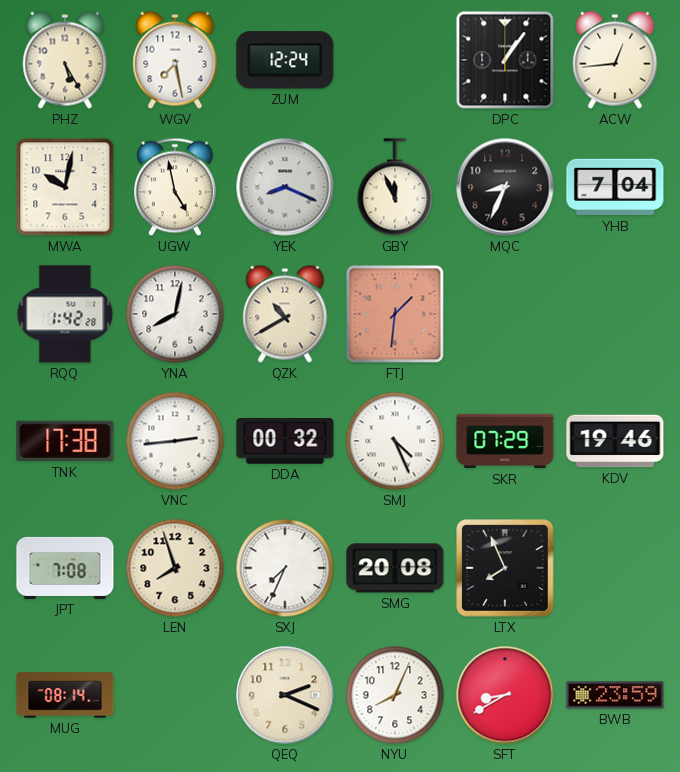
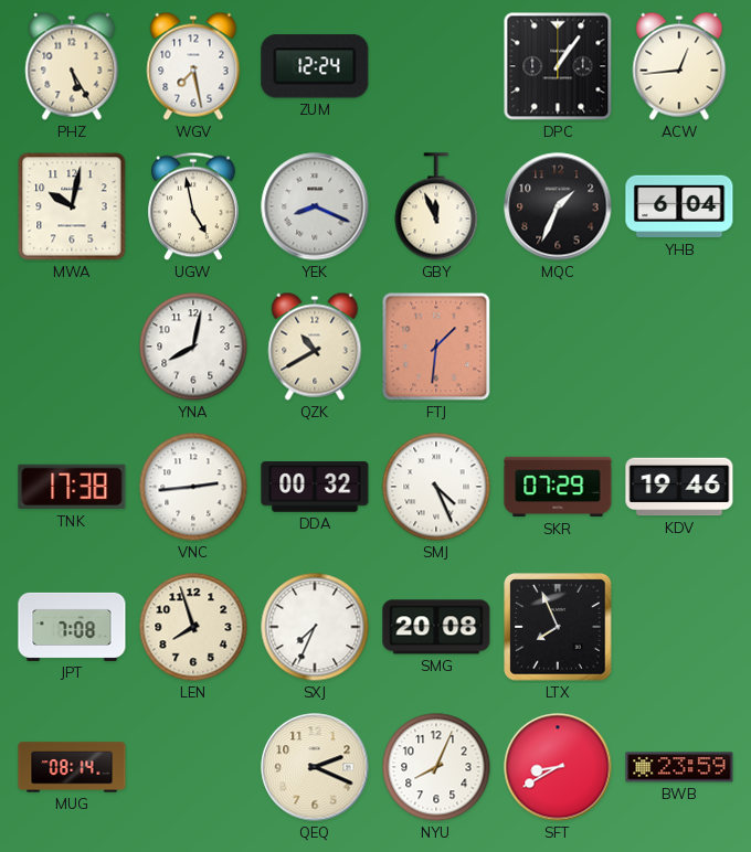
MQC: 8:34 -> 1:34 (558, 206)
YHB: 7:04 -> 6:04 (679, 206)
RQQ: 1:42 -> none (65, 314)
